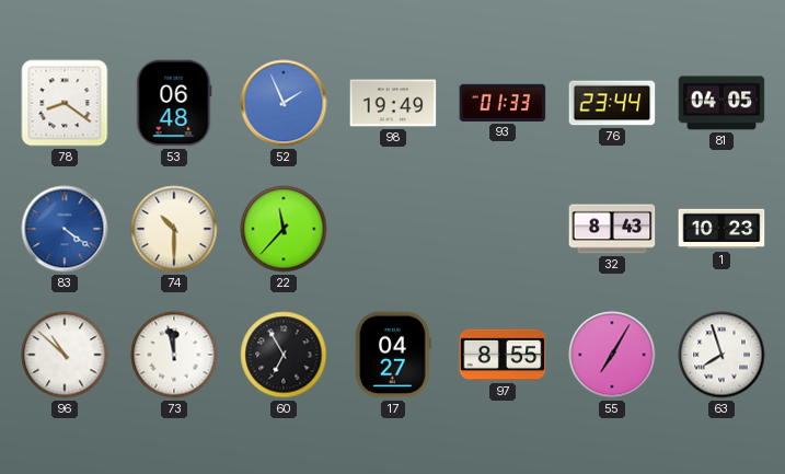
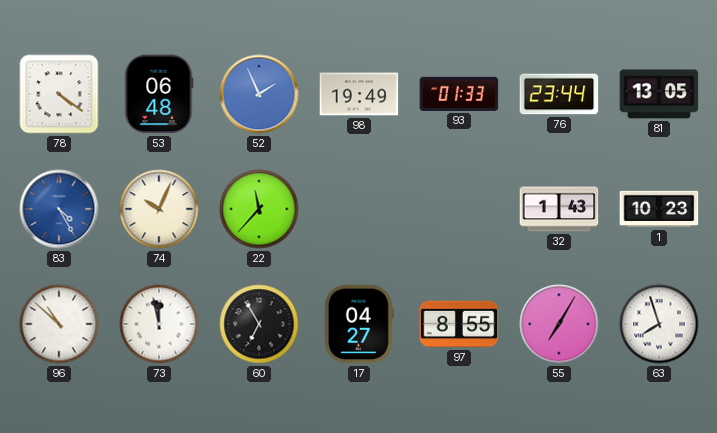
78: 8:21 -> 4:21 (59, 94)
81: 04:05 -> 13:05 (659, 94)
83: 4:21 -> 4:25 (59, 209)
74: 10:30 -> 10:04 (159, 209)
32: 8:43 -> 1:43 (559, 209)
